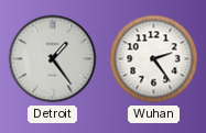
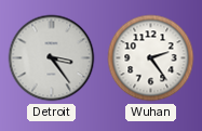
Detroit: 1:24 -> 3:24 (52, 58)
